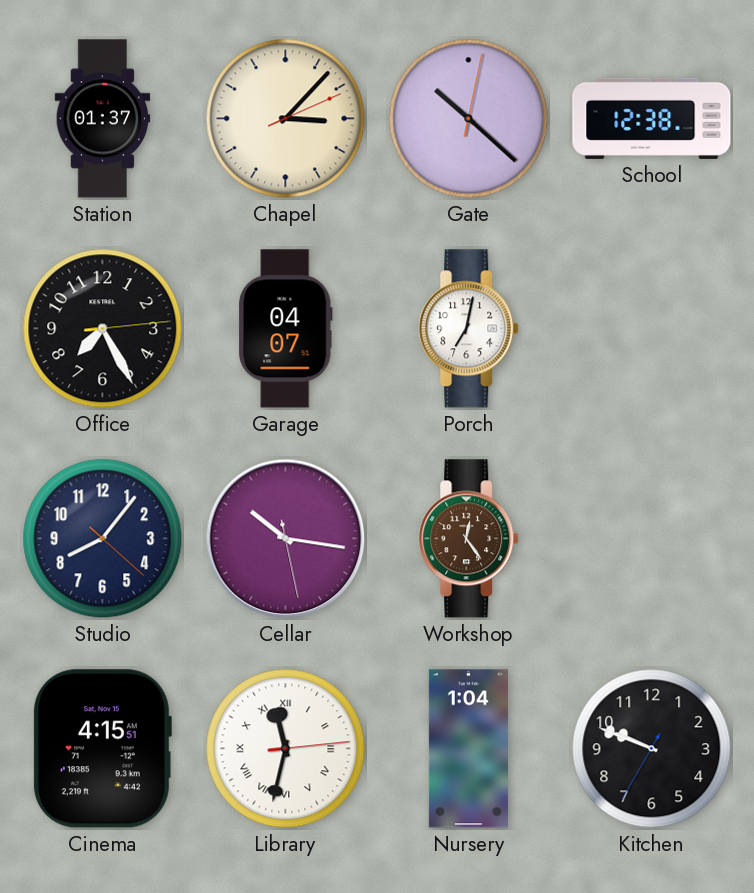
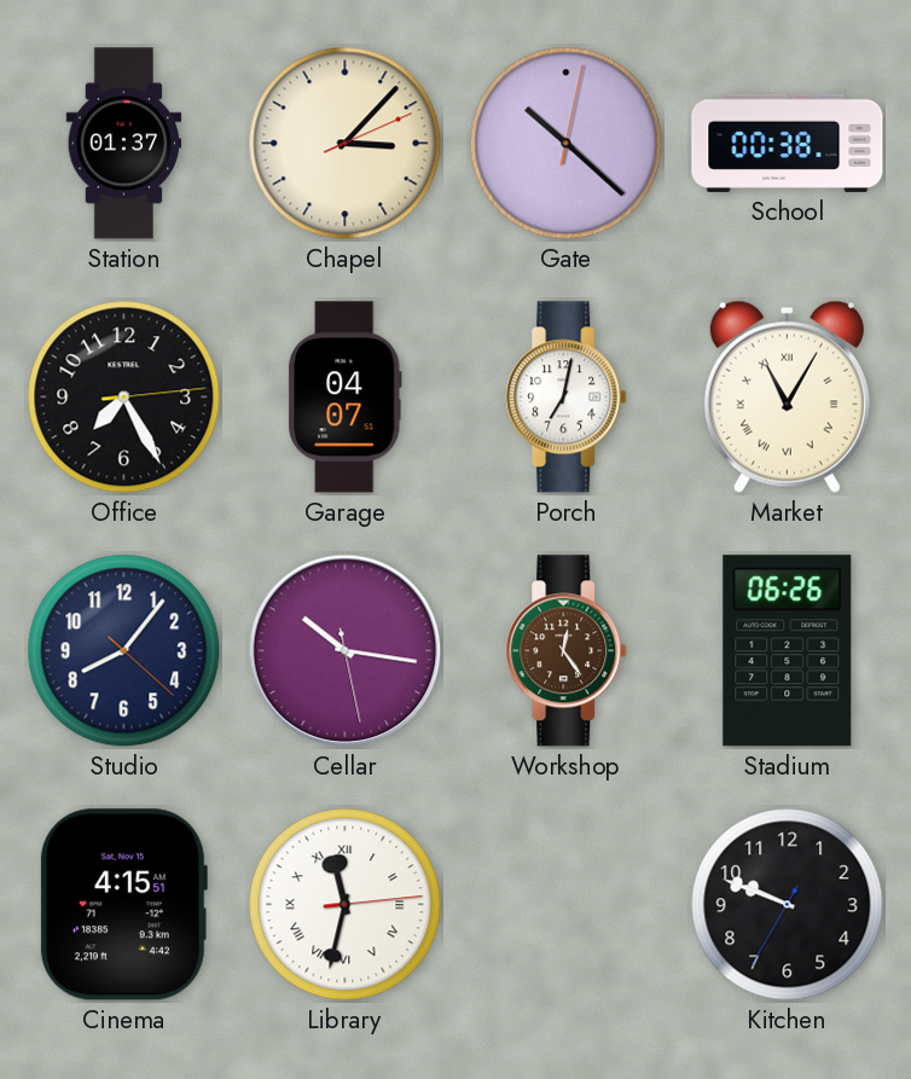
School: 12:38 -> 00:38 (788, 143)
Market: none -> 11:05 (787, 396)
Stadium: none -> 06:26 (788, 651)
Nursery: 1:04 -> none (468, 749)
